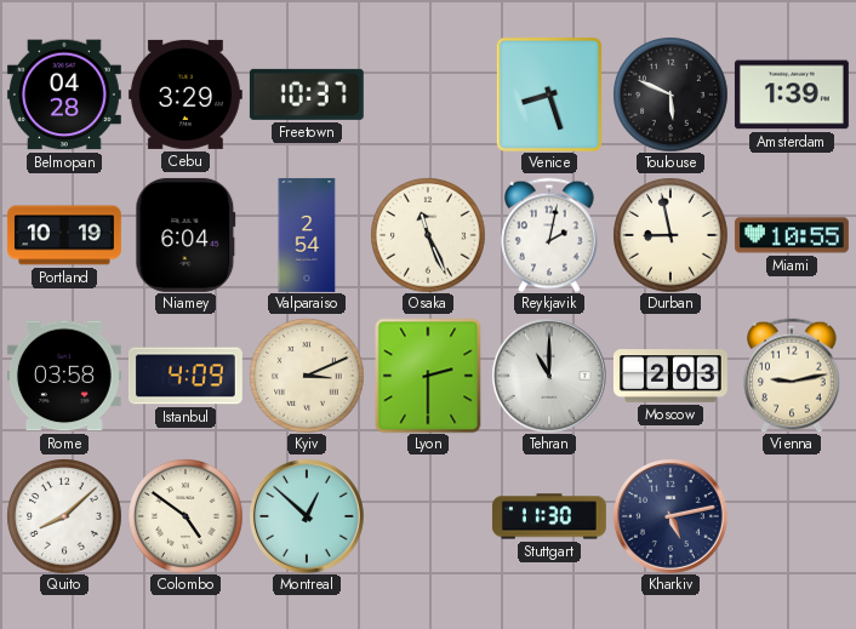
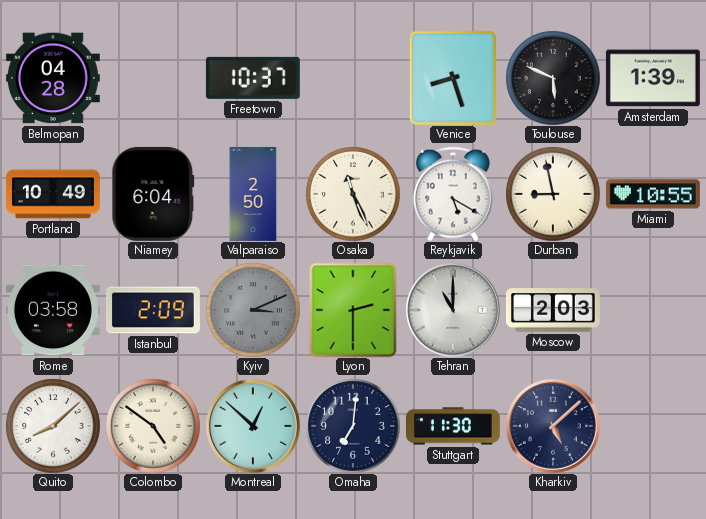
Cebu: 3:29 -> none (186, 95)
Portland: 10:19 -> 10:49 (53, 194)
Valparaiso: 2:54 -> 2:50 (253, 194)
Reykjavik: 2:02 -> 5:20 (453, 194)
Istanbul: 4:09 -> 2:09 (153, 310)
Kyiv dial: cream -> grey (253, 310)
Vienna: 9:13 -> none (792, 376)
Omaha: none -> 7:01 (353, 426)
Kharkiv: 5:13 -> 5:08 (553, 426)
